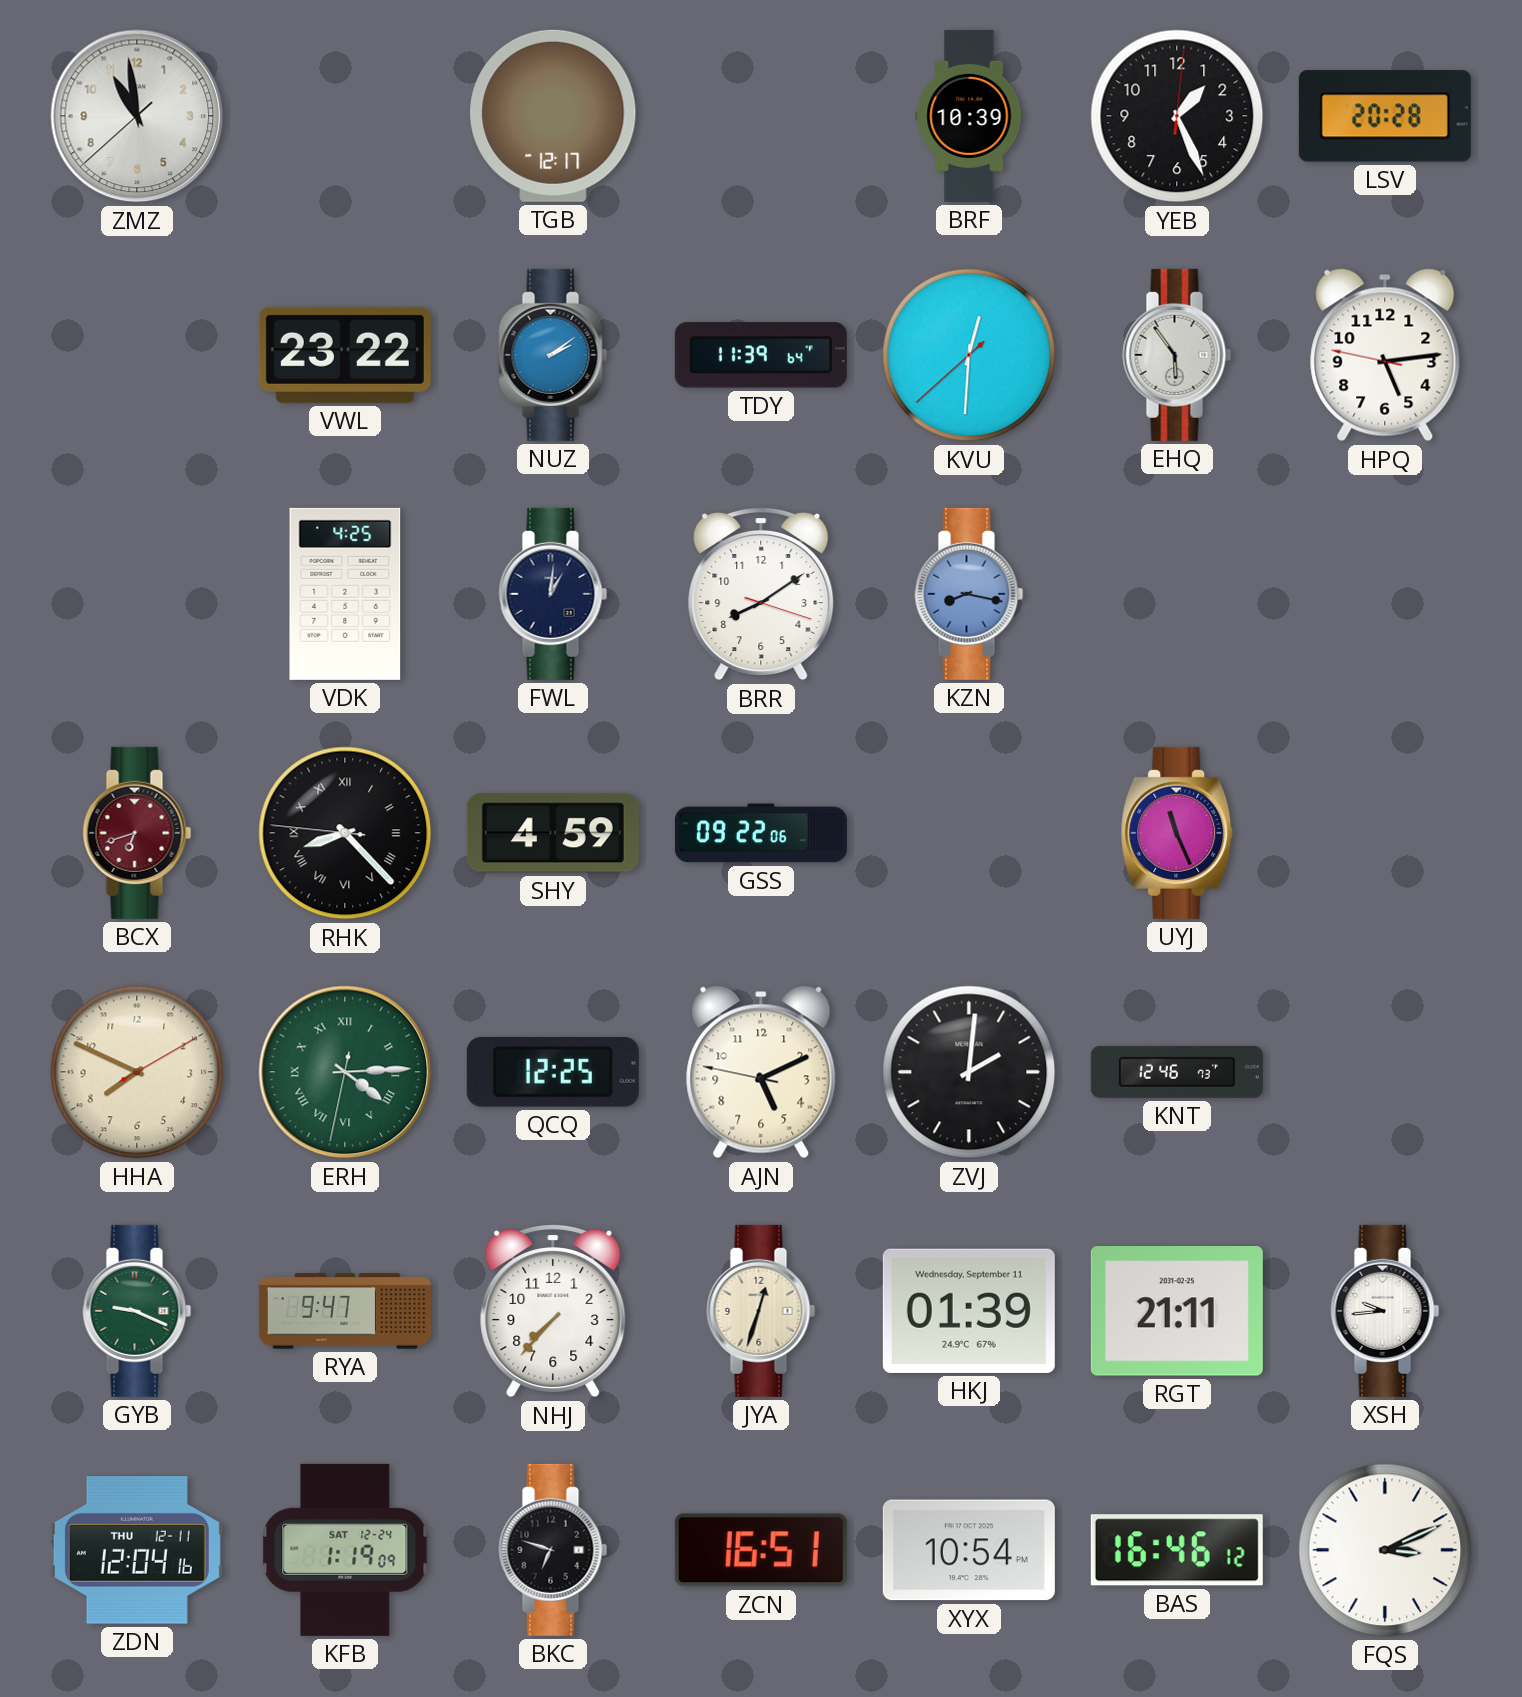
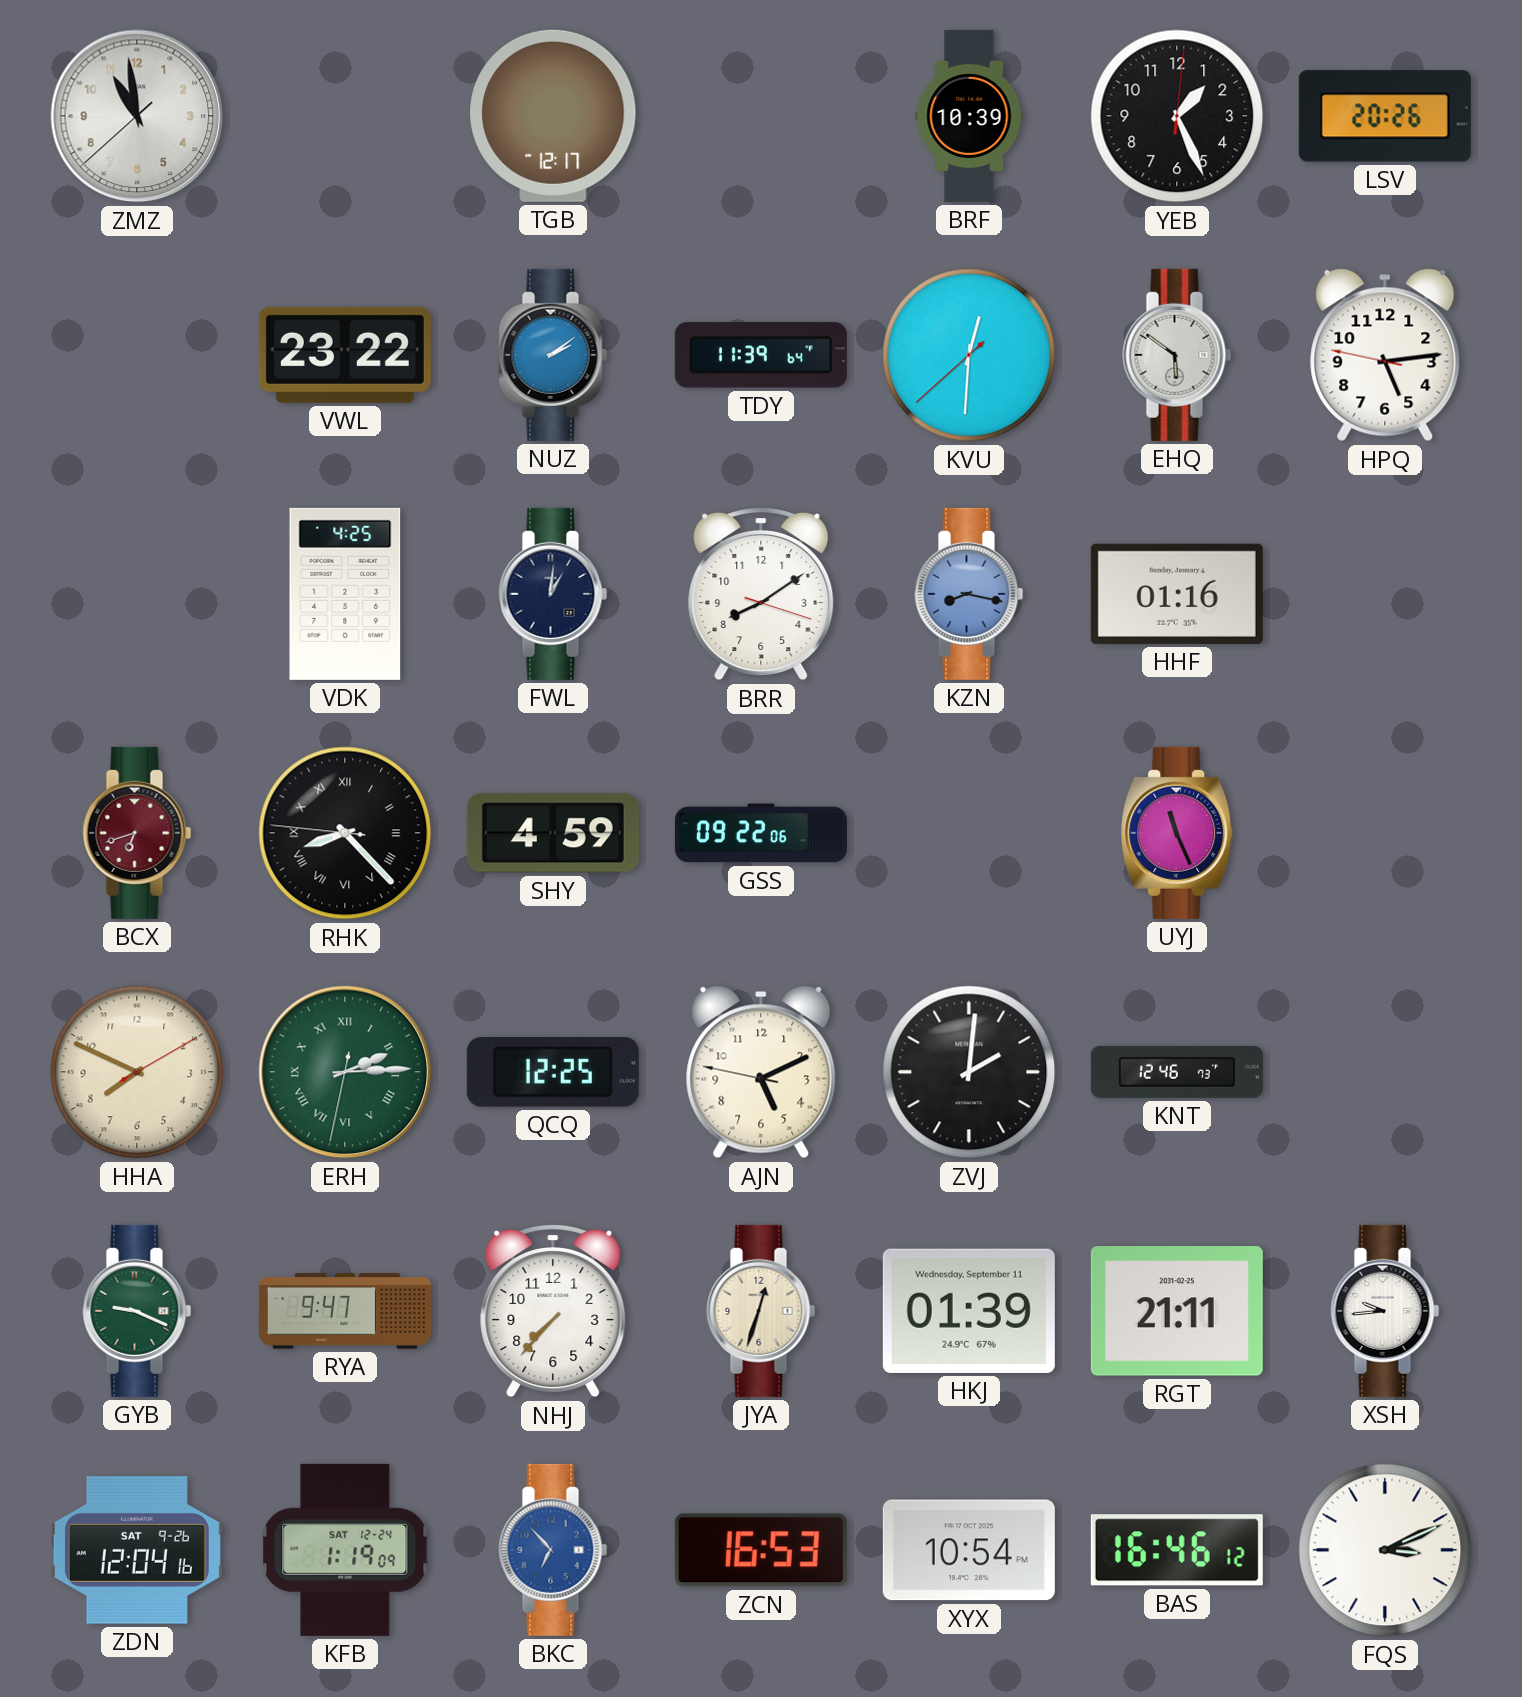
LSV: 20:28 -> 20:26 (1385, 116)
EHQ: 5:54 -> 5:51 (1177, 355)
HHF: none -> 01:16 (1177, 594)
ERH: 4:14 -> 2:14 (345, 1072)
ZDN date: THU 12-11 -> SAT 9-26 (137, 1550)
BKC: 6:48 -> 6:53 (553, 1550)
BKC dial: black -> blue (553, 1550)
ZCN: 16:51 -> 16:53 (761, 1550)
